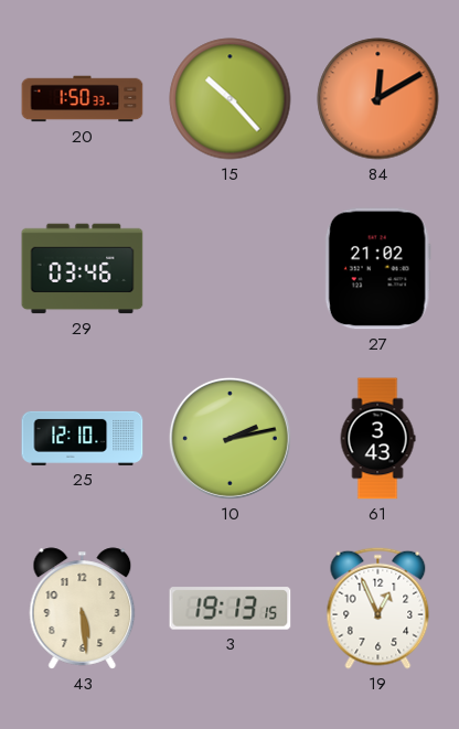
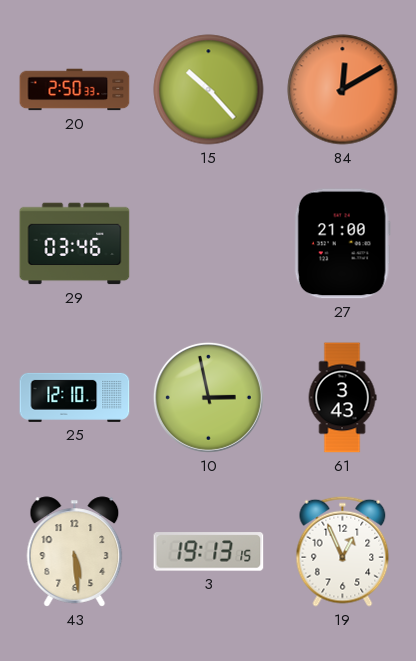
20: 1:50 -> 2:50 (75, 90)
27: 21:02 -> 21:00 (342, 244)
10: 2:13 -> 2:58 (208, 397)
